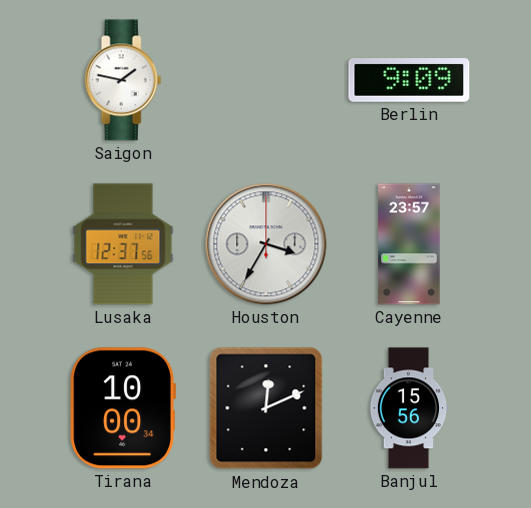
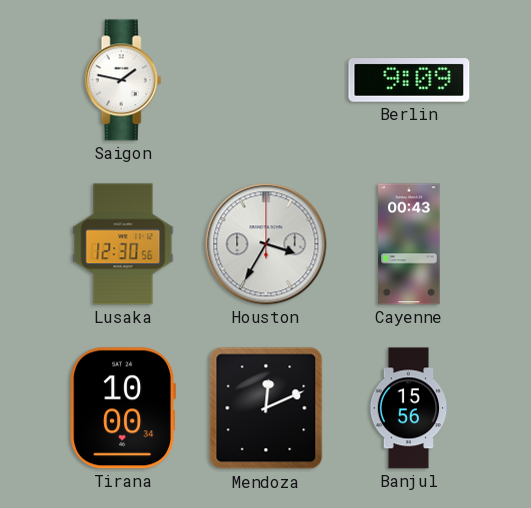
Lusaka: 12:37 -> 12:30 (123, 244)
Cayenne: 23:57 -> 00:43 (409, 244)
